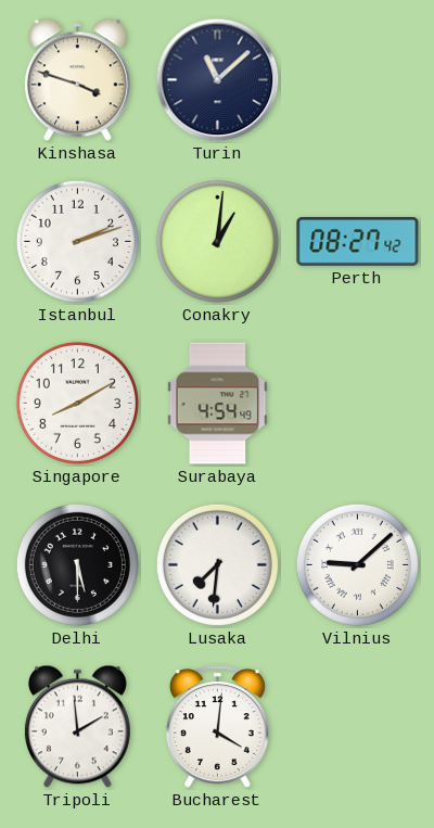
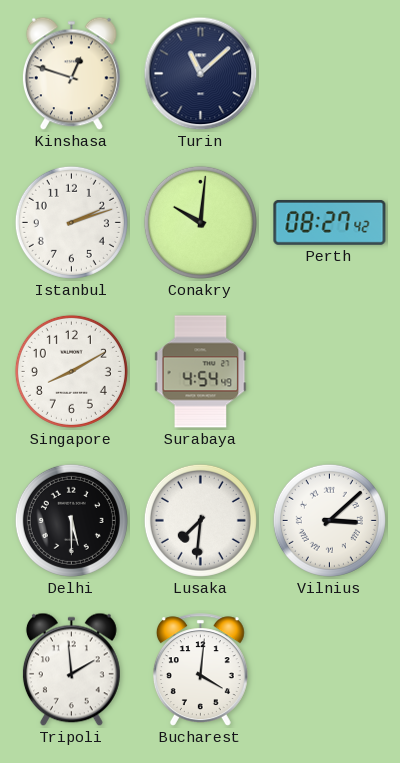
Kinshasa: 3:48 -> 12:48 (71, 74)
Conakry: 1:01 -> 10:01 (200, 222)
Vilnius: 9:08 -> 3:08 (329, 520)
